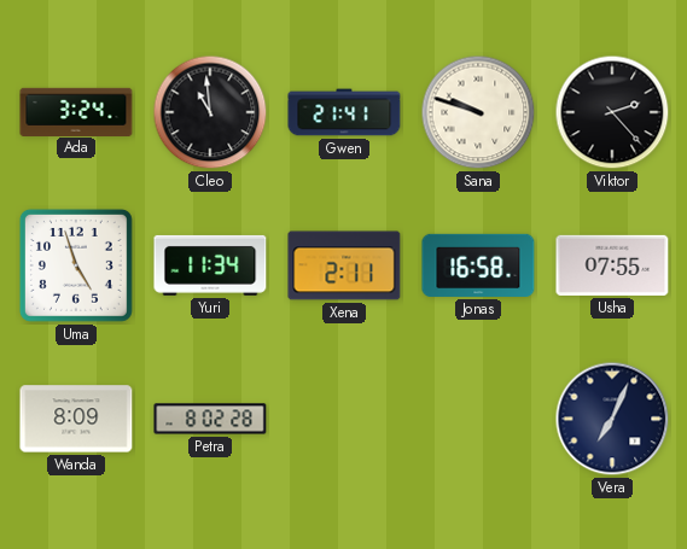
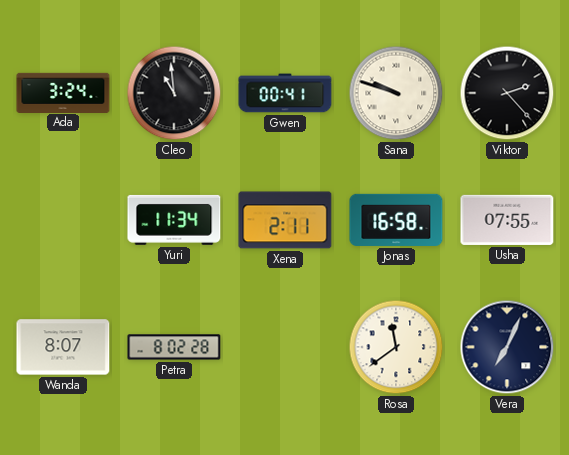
Gwen: 21:41 -> 00:41 (285, 93)
Uma: 4:57 -> none (76, 265)
Wanda: 8:09 -> 8:07 (63, 347)
Rosa: none -> 11:39 (396, 347)
